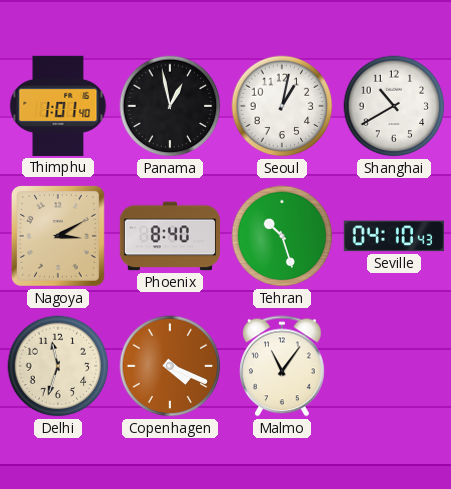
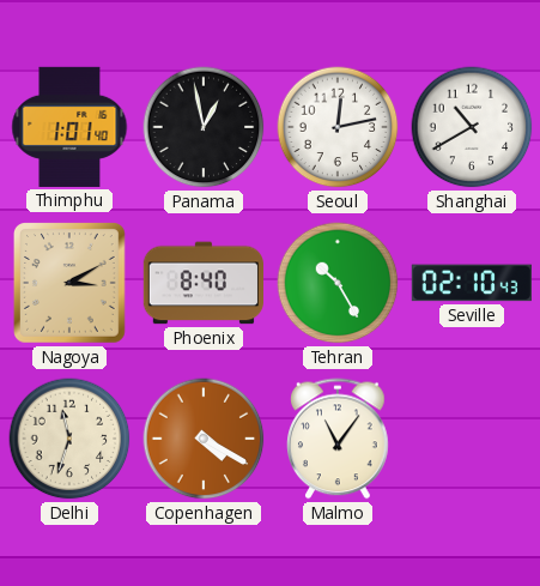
Seoul: 1:02 -> 12:13 (338, 127)
Tehran: 10:27 -> 10:25 (338, 283)
Seville: 04:10 -> 02:10 (472, 283)
Copenhagen: 4:19 -> 4:20 (204, 439)
